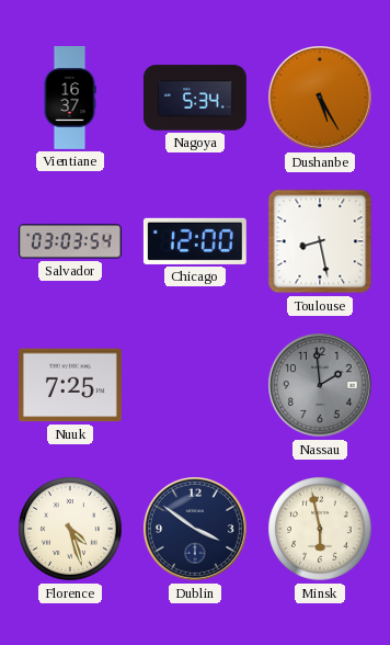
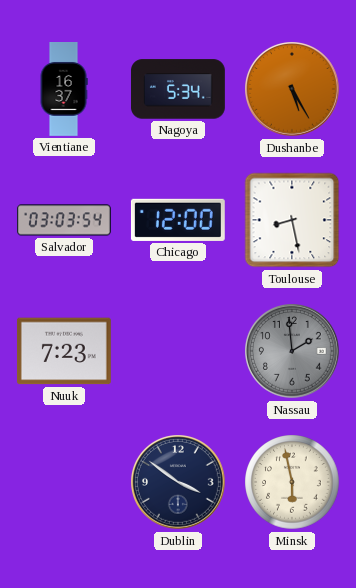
Nuuk: 7:25 -> 7:23 (64, 351)
Florence: 4:27 -> none (70, 529)
